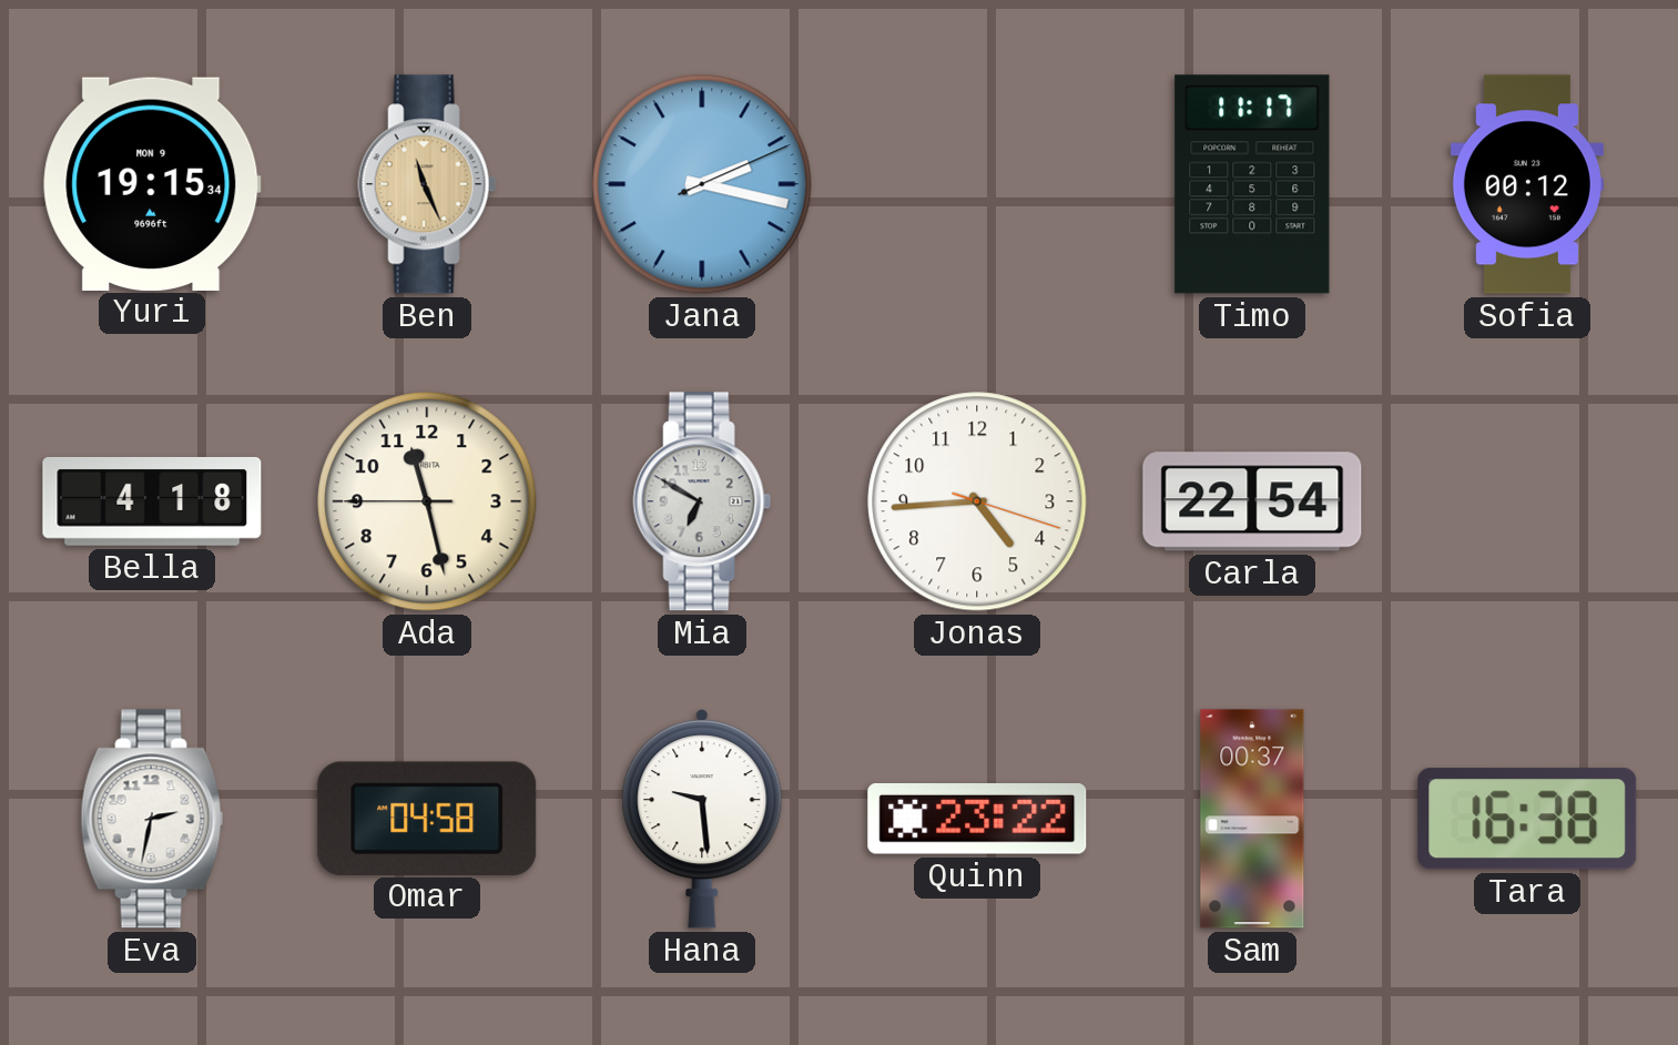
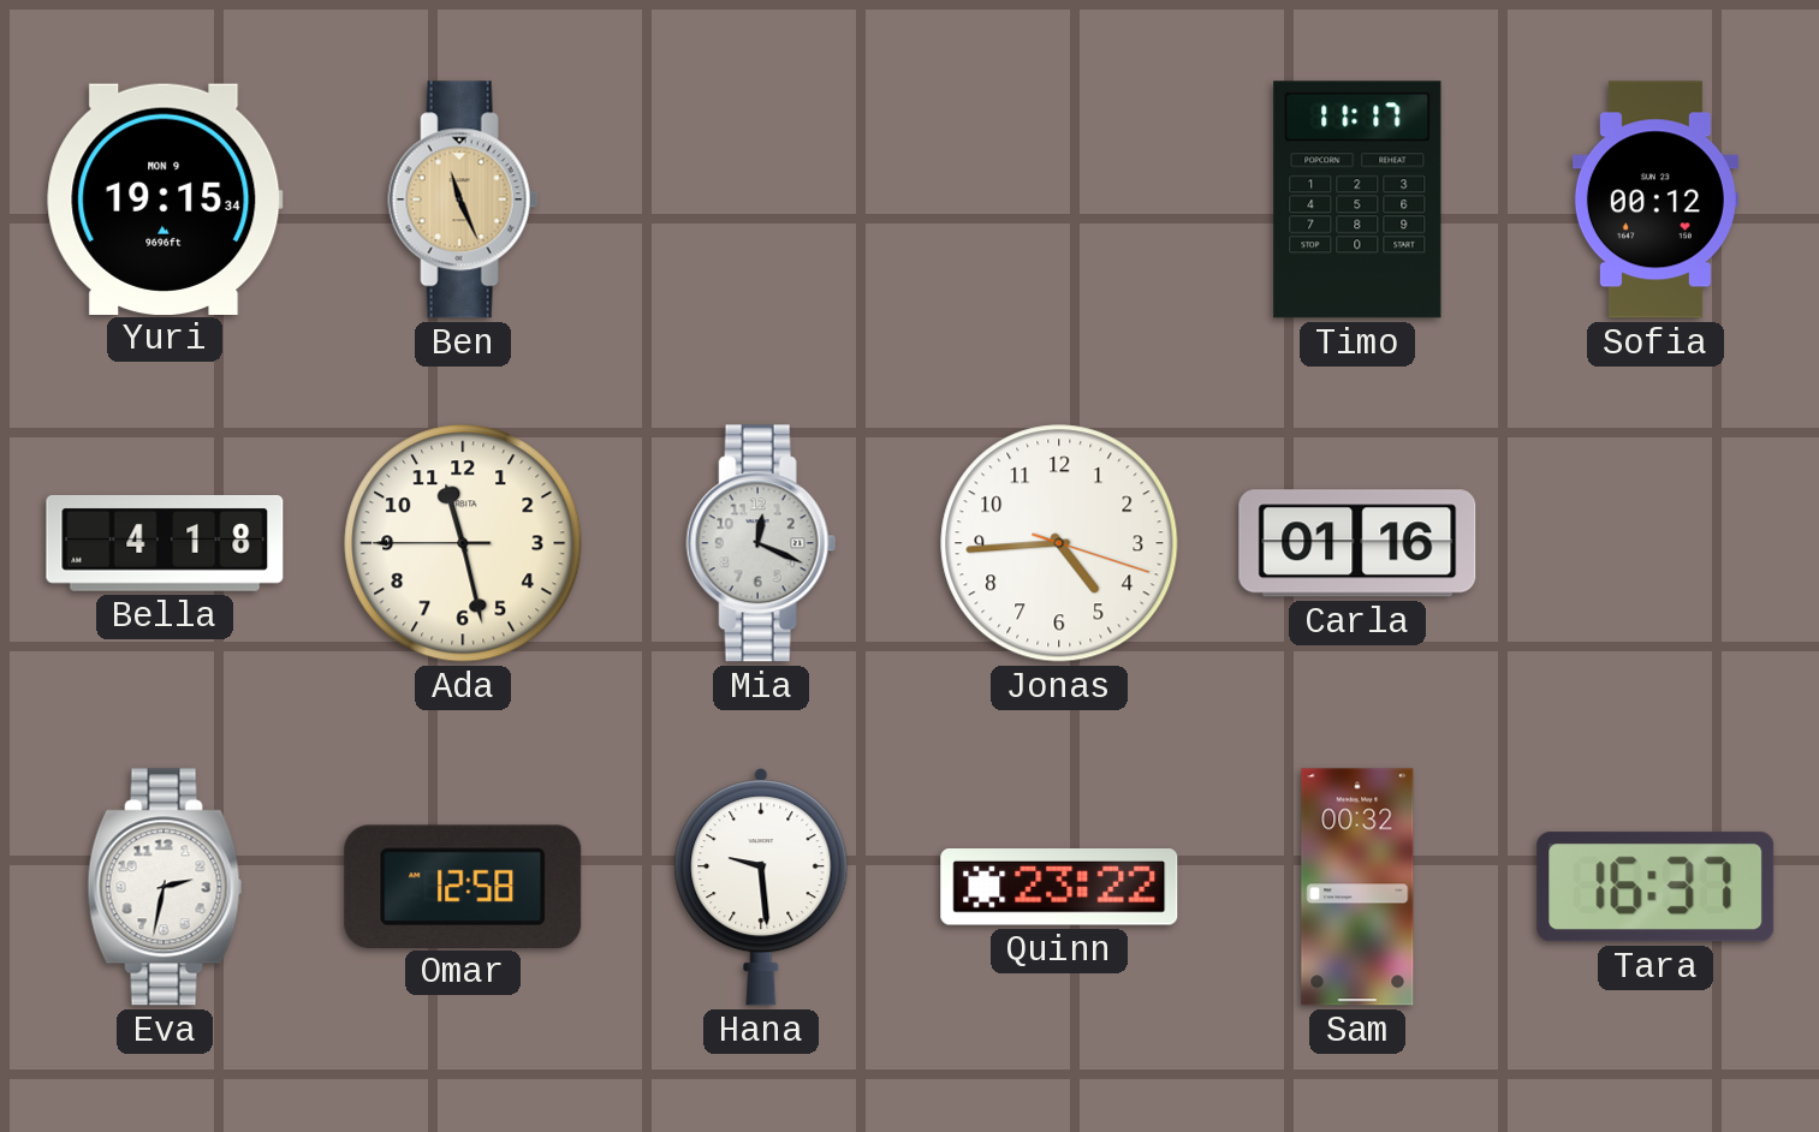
Jana: 2:17 -> none (702, 184)
Mia: 6:50 -> 12:19 (761, 543)
Carla: 22:54 -> 01:16 (1357, 543)
Omar: 04:58 -> 12:58 (463, 886)
Sam: 00:37 -> 00:32 (1357, 887)
Tara: 16:38 -> 16:37 (1655, 887)
